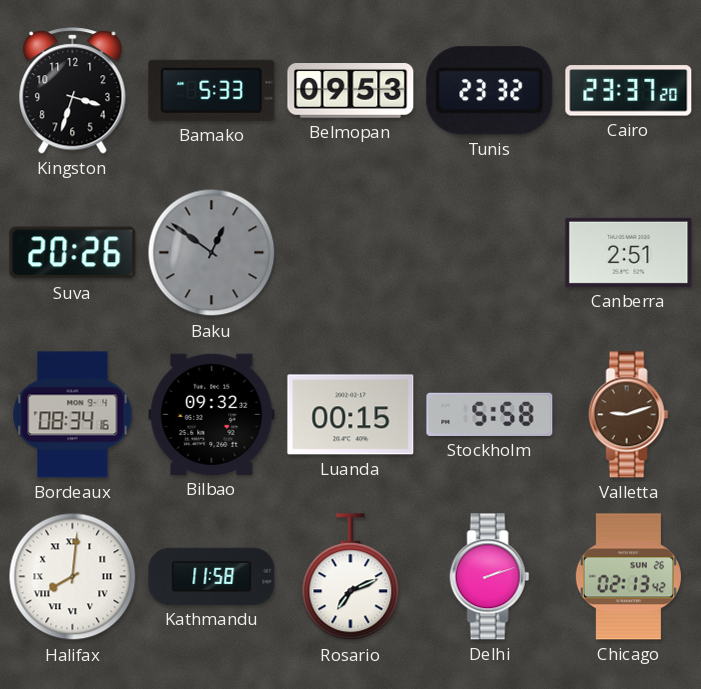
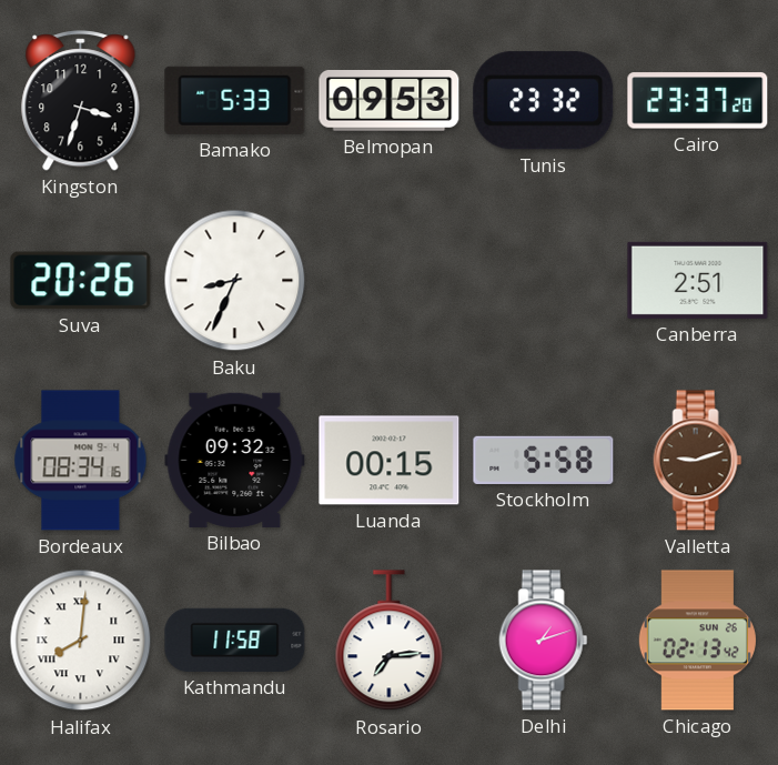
Baku: 12:51 -> 8:34 (235, 281)
Baku dial: grey -> white (235, 281)
Rosario: 7:11 -> 7:14 (390, 641)
Delhi: 2:12 -> 1:12 (544, 641)
